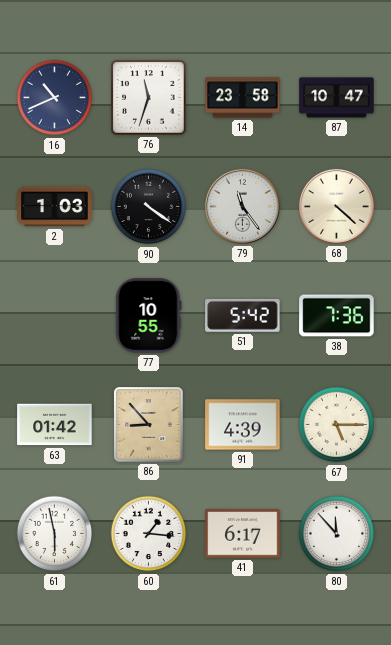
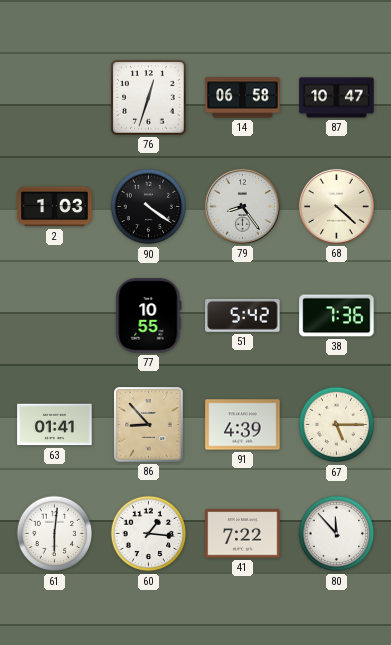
16: 10:41 -> none (55, 98)
76: 11:33 -> 12:33 (149, 98)
14: 23:58 -> 06:58 (243, 98)
79: 11:24 -> 8:24 (242, 206)
63: 01:42 -> 01:41 (55, 425)
61: 5:58 -> 6:01 (55, 534)
41: 6:17 -> 7:22 (243, 534)
